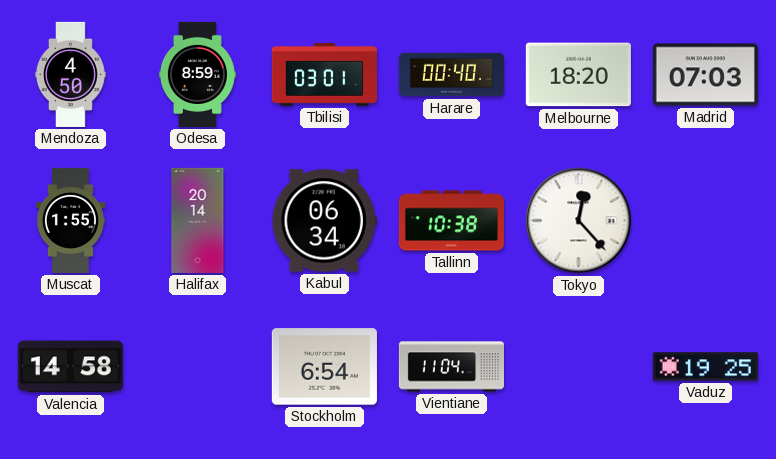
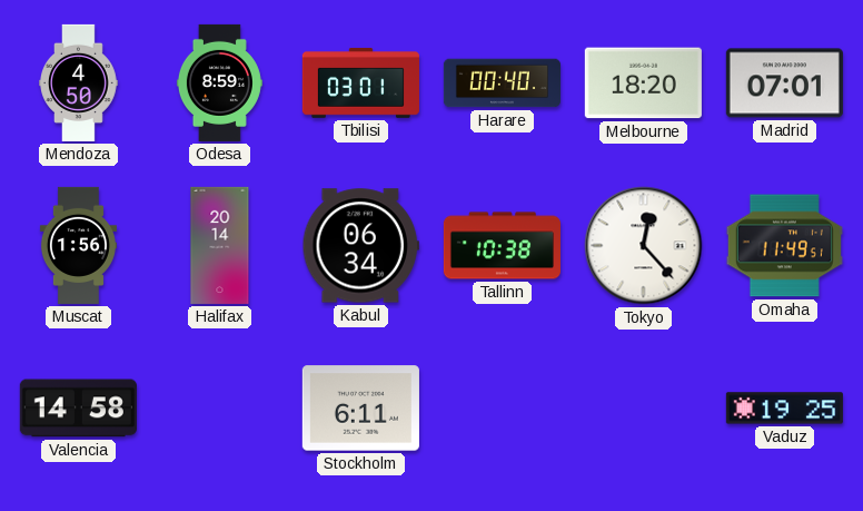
Madrid: 07:03 -> 07:01 (784, 83)
Muscat: 1:55 -> 1:56 (78, 245)
Omaha: none -> 11:49 (784, 246)
Stockholm: 6:54 -> 6:11 (360, 409)
Vientiane: 11:04 -> none (451, 367)
